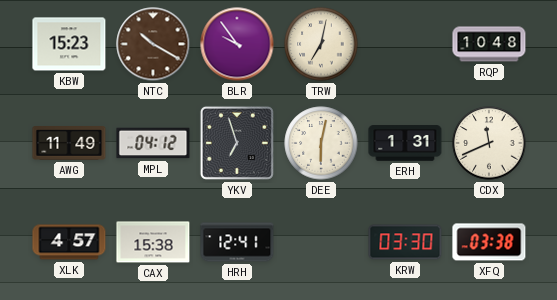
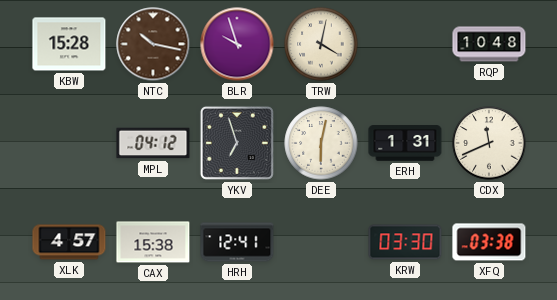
KBW: 15:23 -> 15:28 (69, 44)
NTC: 10:20 -> 10:17 (153, 44)
BLR: 9:54 -> 9:57 (237, 44)
TRW: 7:02 -> 4:02 (321, 44)
AWG: 11:49 -> none (69, 144)
